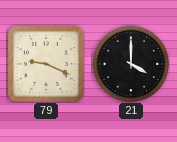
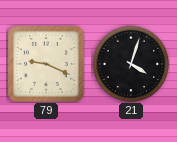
21: 4:00 -> 4:03 (131, 64)
